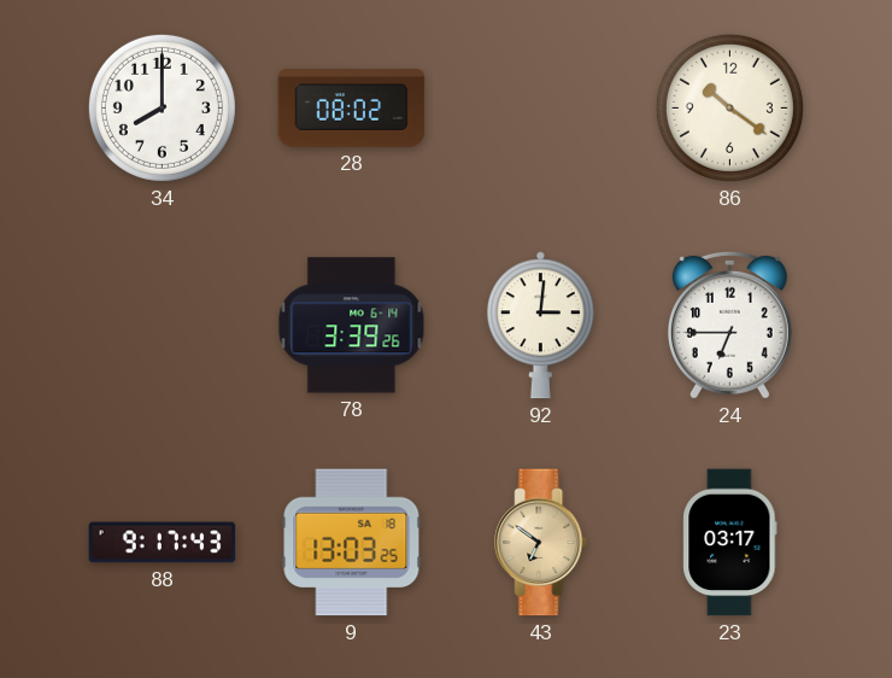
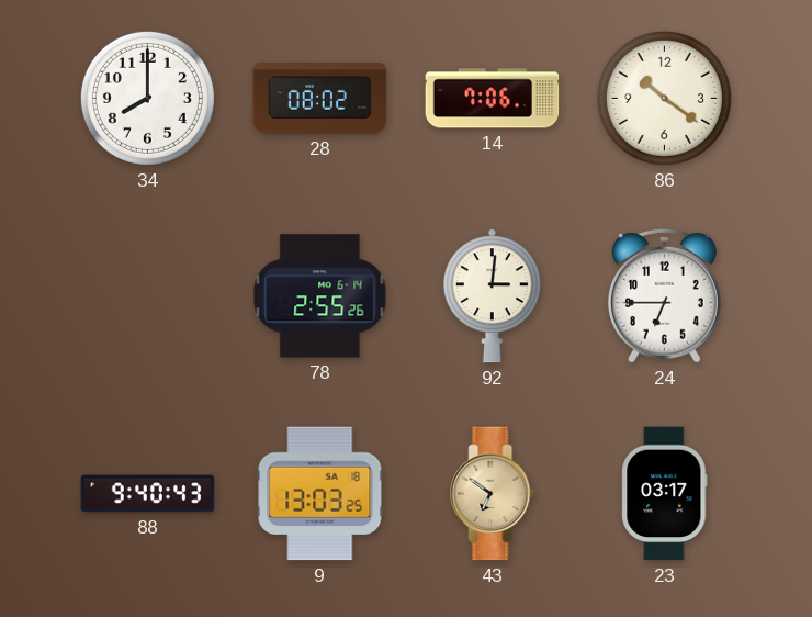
14: none -> 7:06 (493, 99)
78: 3:39 -> 2:55 (320, 296)
88: 9:17 -> 9:40 (148, 494)
